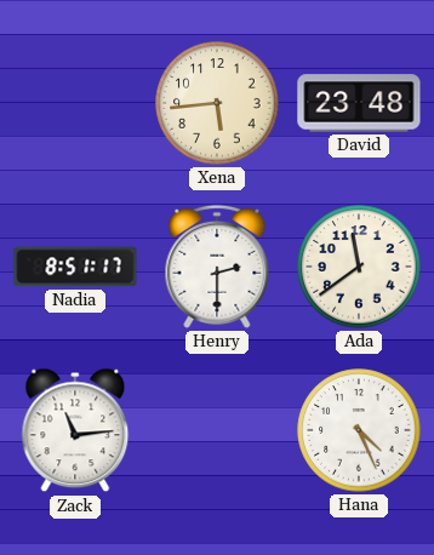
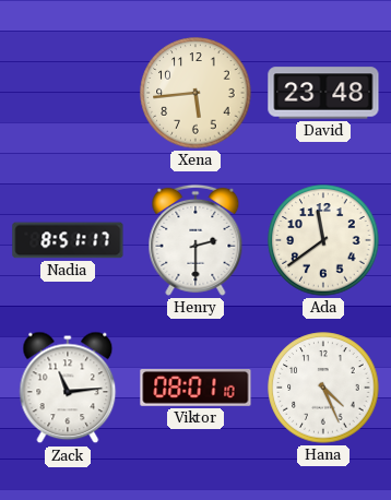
Viktor: none -> 08:01 (195, 389)
